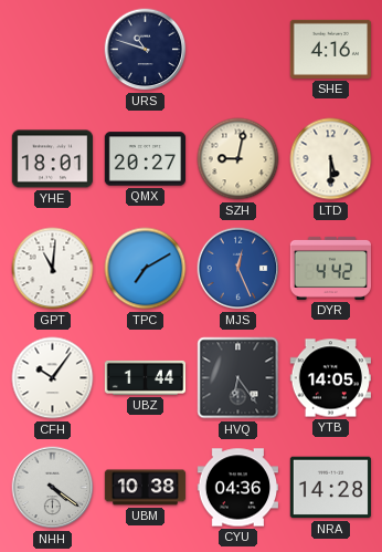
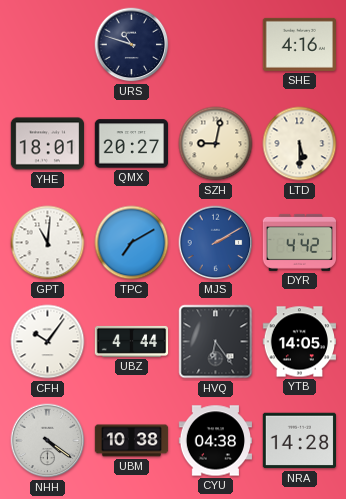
MJS: 12:26 -> 2:10 (216, 243)
UBZ: 1:44 -> 4:44 (132, 341)
CYU: 04:36 -> 04:38 (215, 441)
